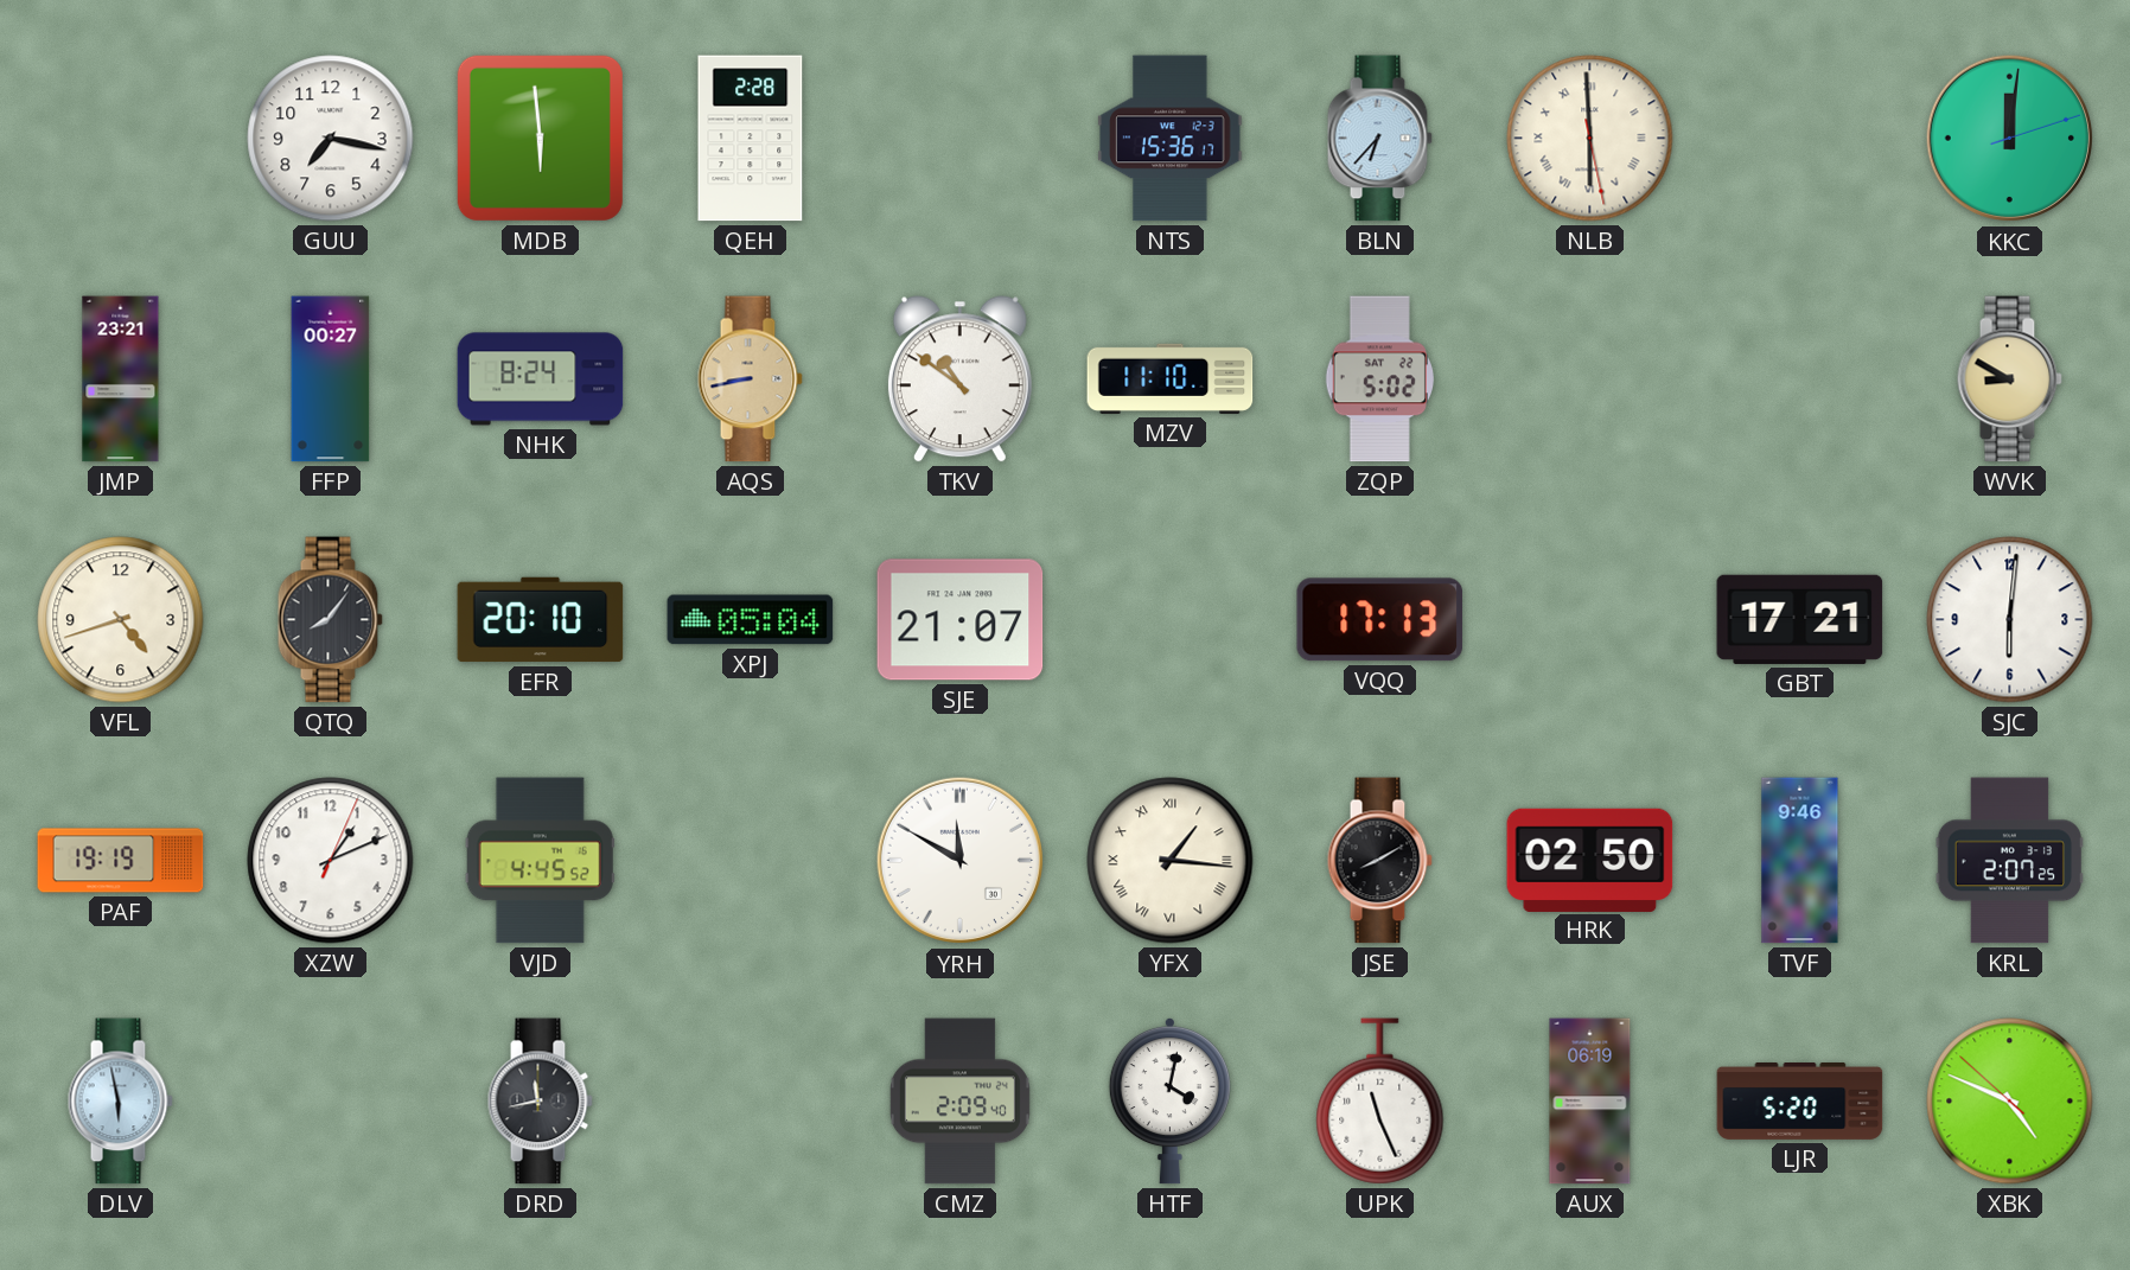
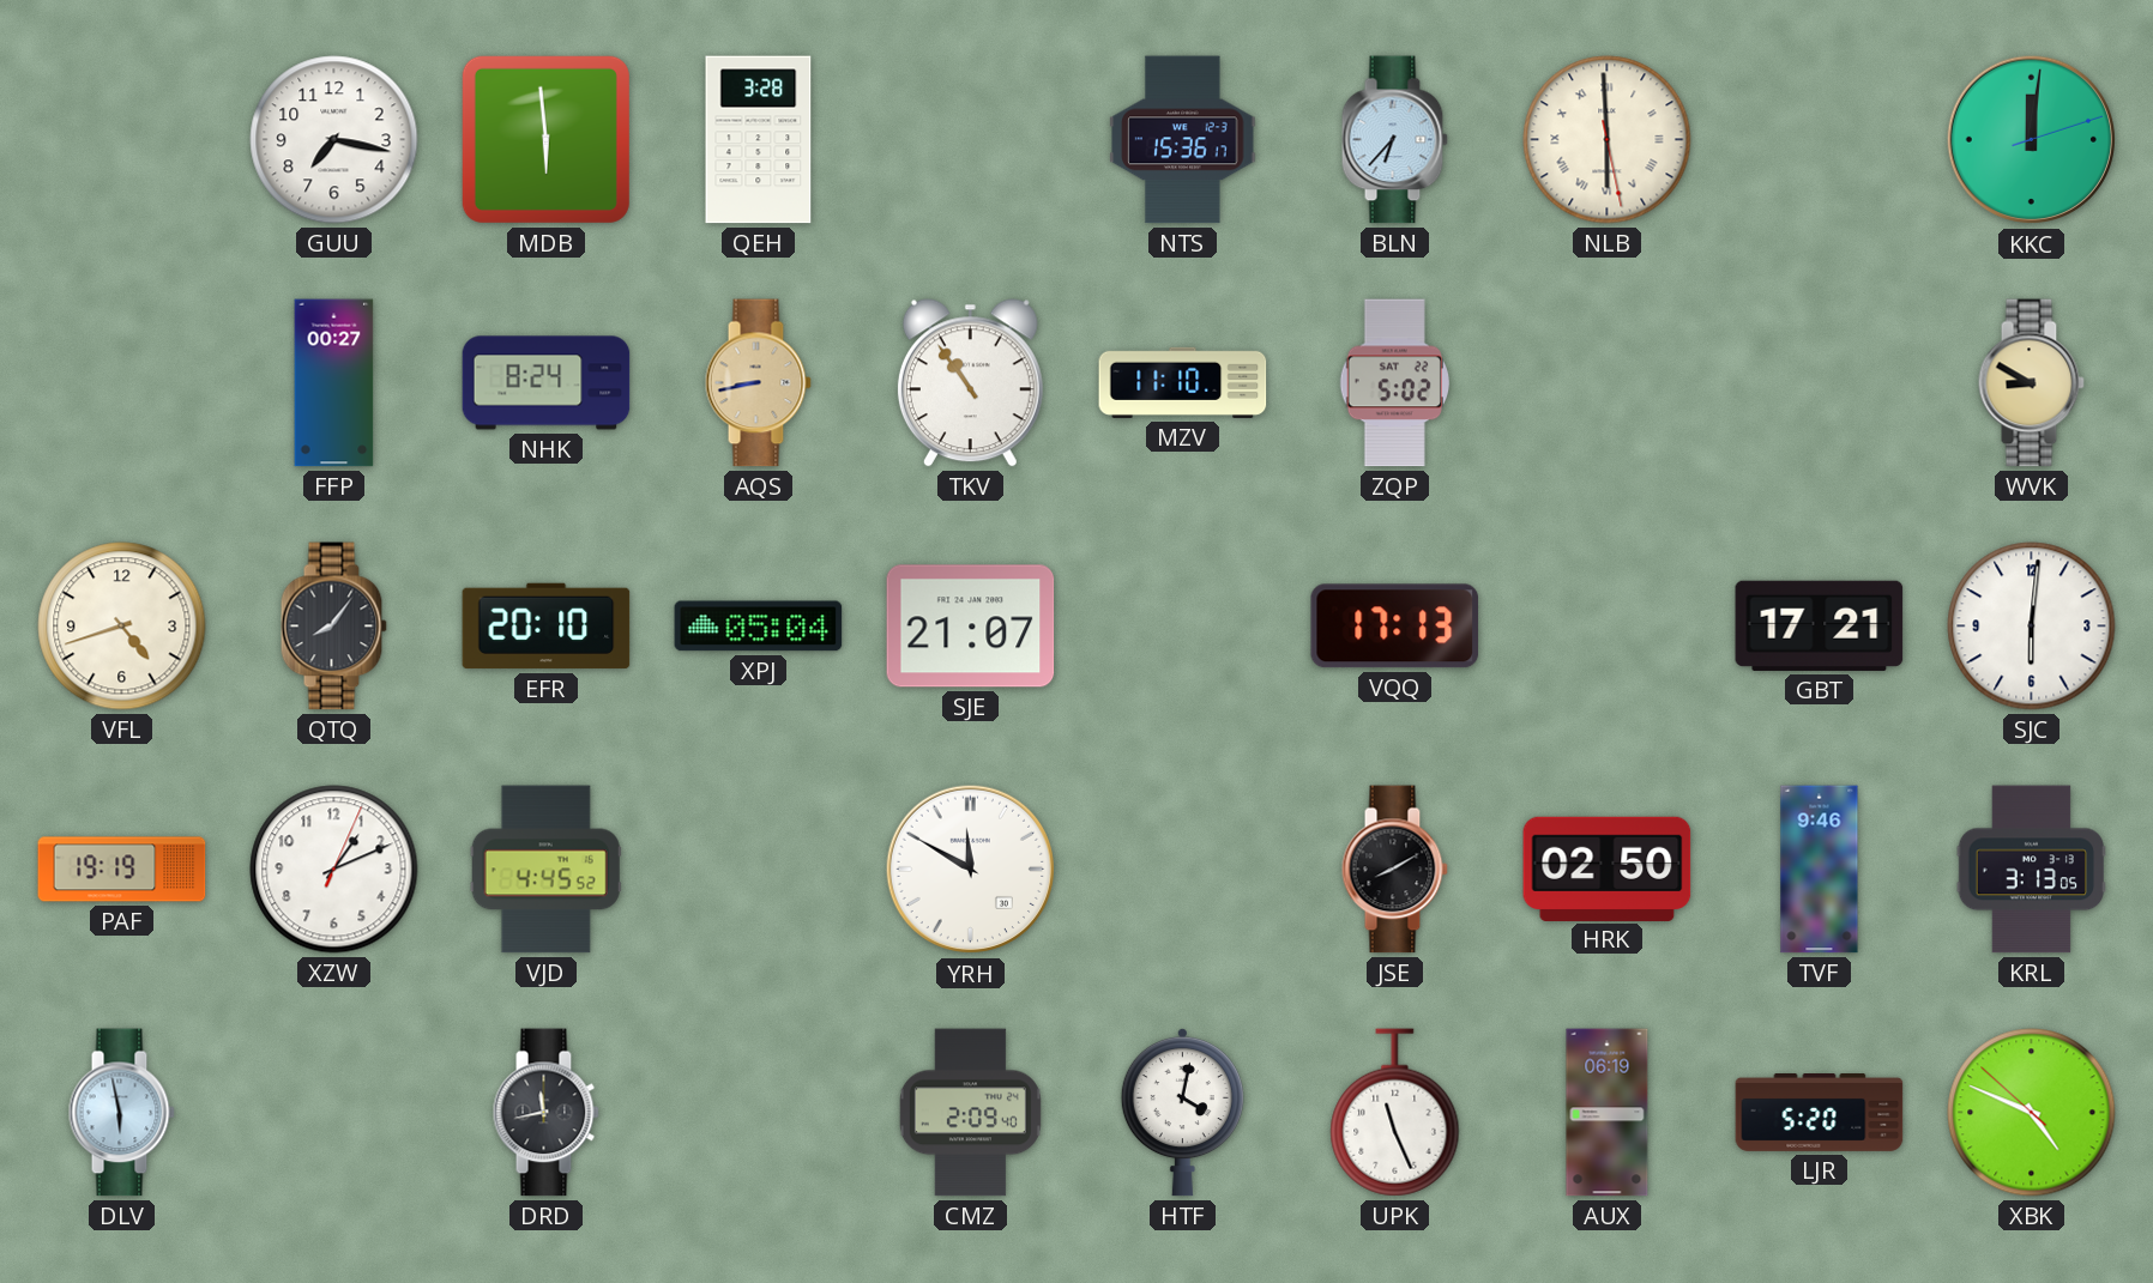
QEH: 2:28 -> 3:28 (759, 140)
JMP: 23:21 -> none (121, 379)
TKV: 10:51 -> 10:54 (970, 383)
YFX: 1:16 -> none (1171, 861)
KRL: 2:07 -> 3:13 (2031, 870)
